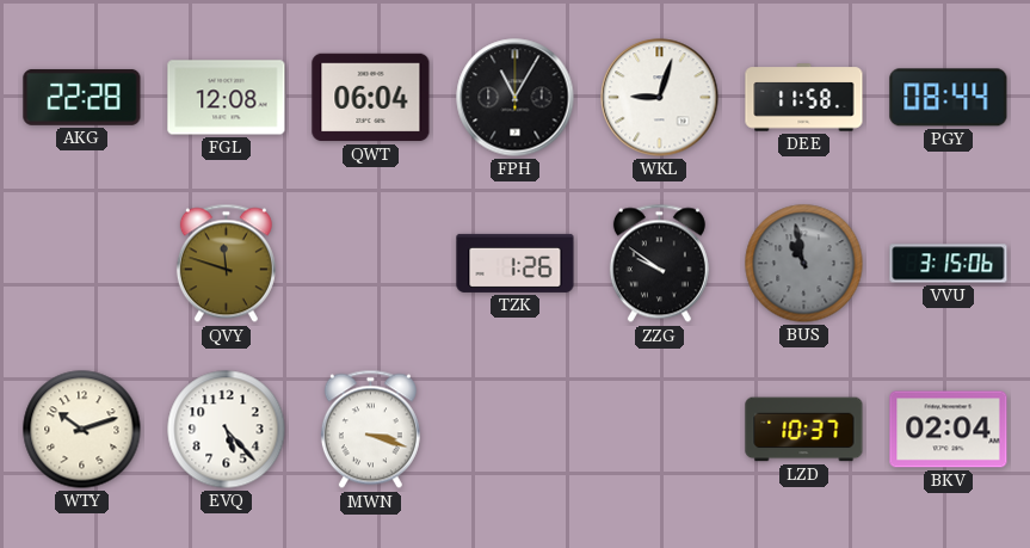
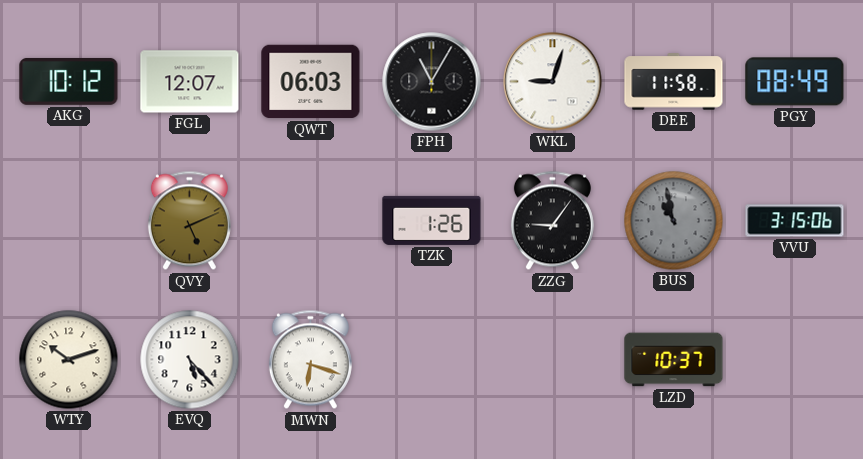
AKG: 22:28 -> 10:12 (69, 82)
FGL: 12:08 -> 12:07 (190, 82)
QWT: 06:04 -> 06:03 (311, 82)
PGY: 08:44 -> 08:49 (795, 82)
QVY: 11:48 -> 5:11 (189, 221)
ZZG: 9:51 -> 9:06 (552, 221)
MWN: 3:18 -> 6:18 (310, 360)
BKV: 02:04 -> none (949, 430)
